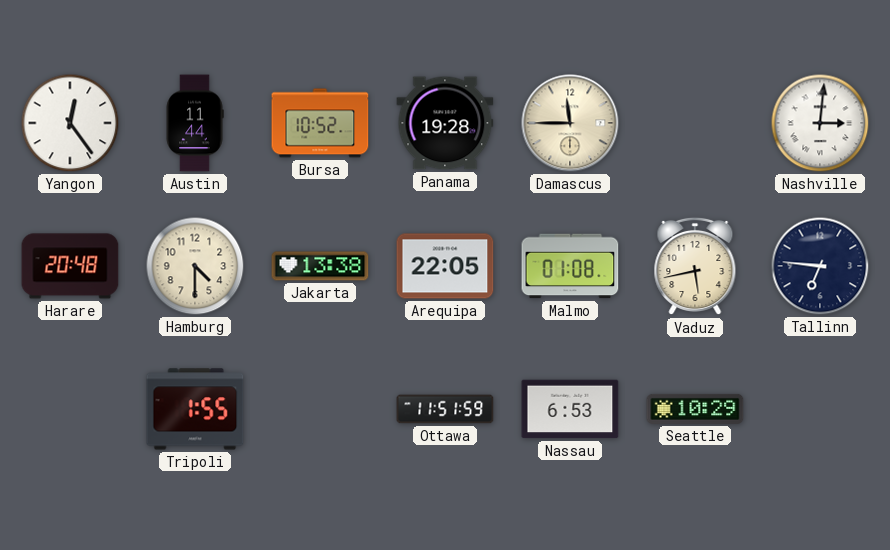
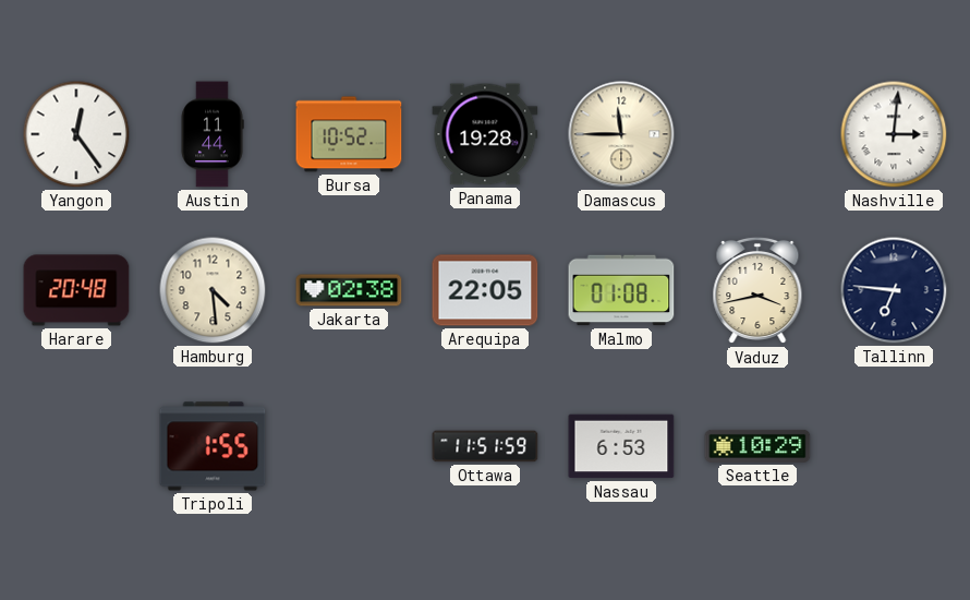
Hamburg: 4:30 -> 4:29 (213, 290)
Jakarta: 13:38 -> 02:38 (349, 290)
Vaduz: 5:43 -> 3:43 (757, 290)
